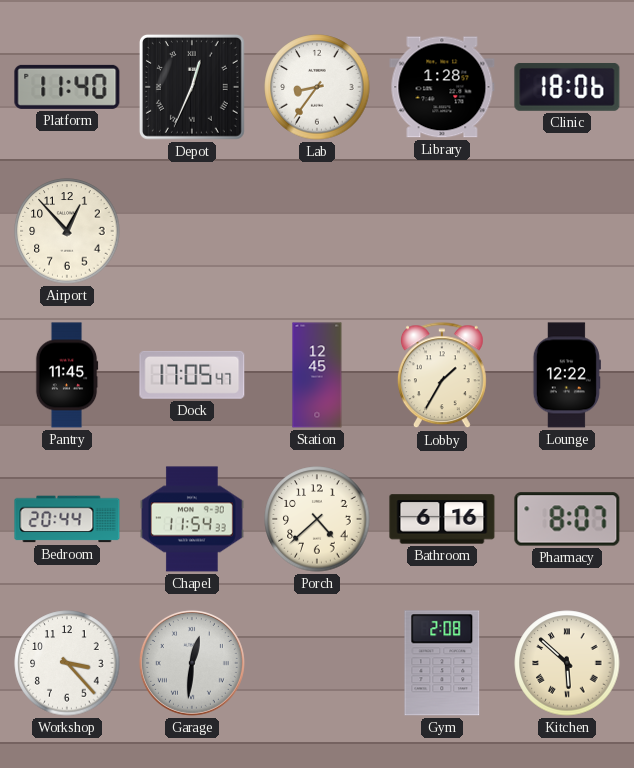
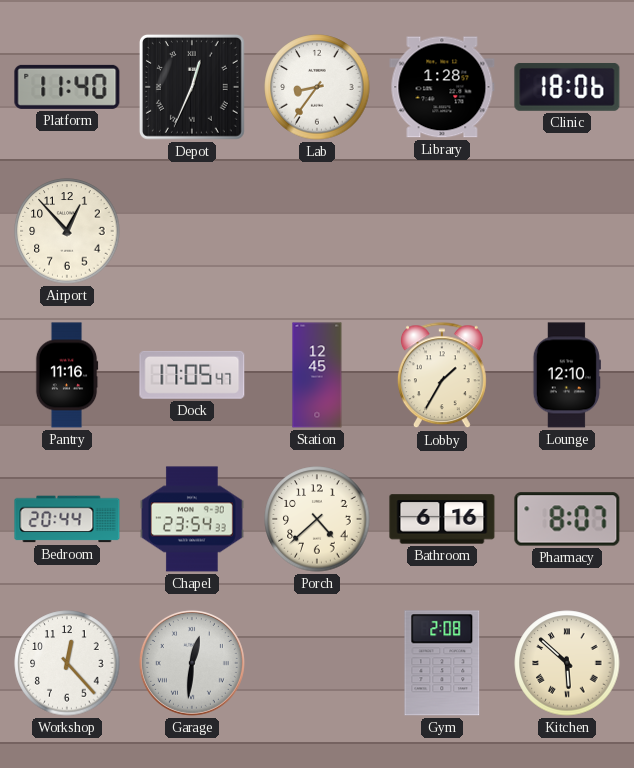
Pantry: 11:45 -> 11:16 (67, 375)
Lounge: 12:22 -> 12:10 (567, 375)
Chapel: 11:54 -> 23:54 (193, 519)
Workshop: 3:23 -> 12:23 (67, 663)
